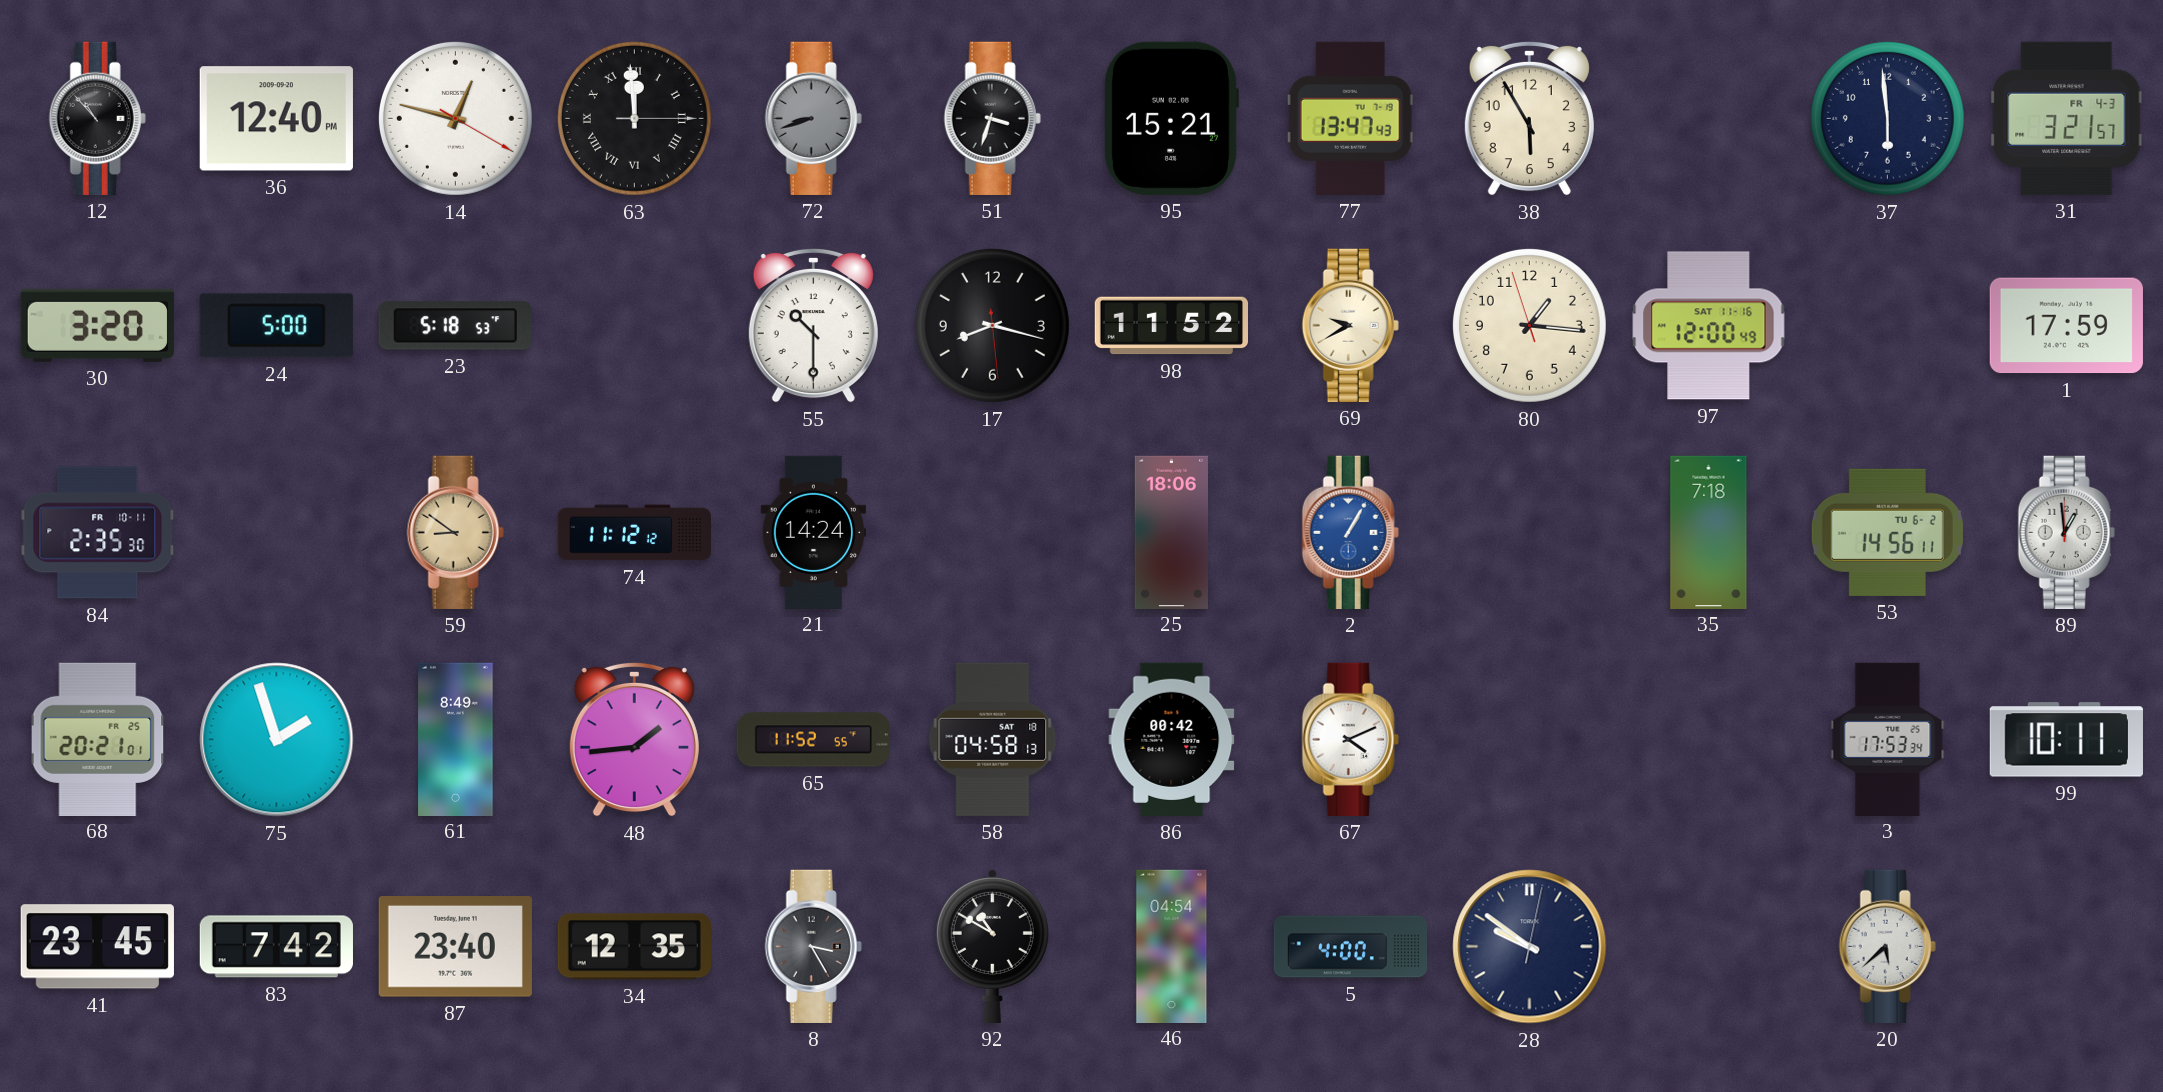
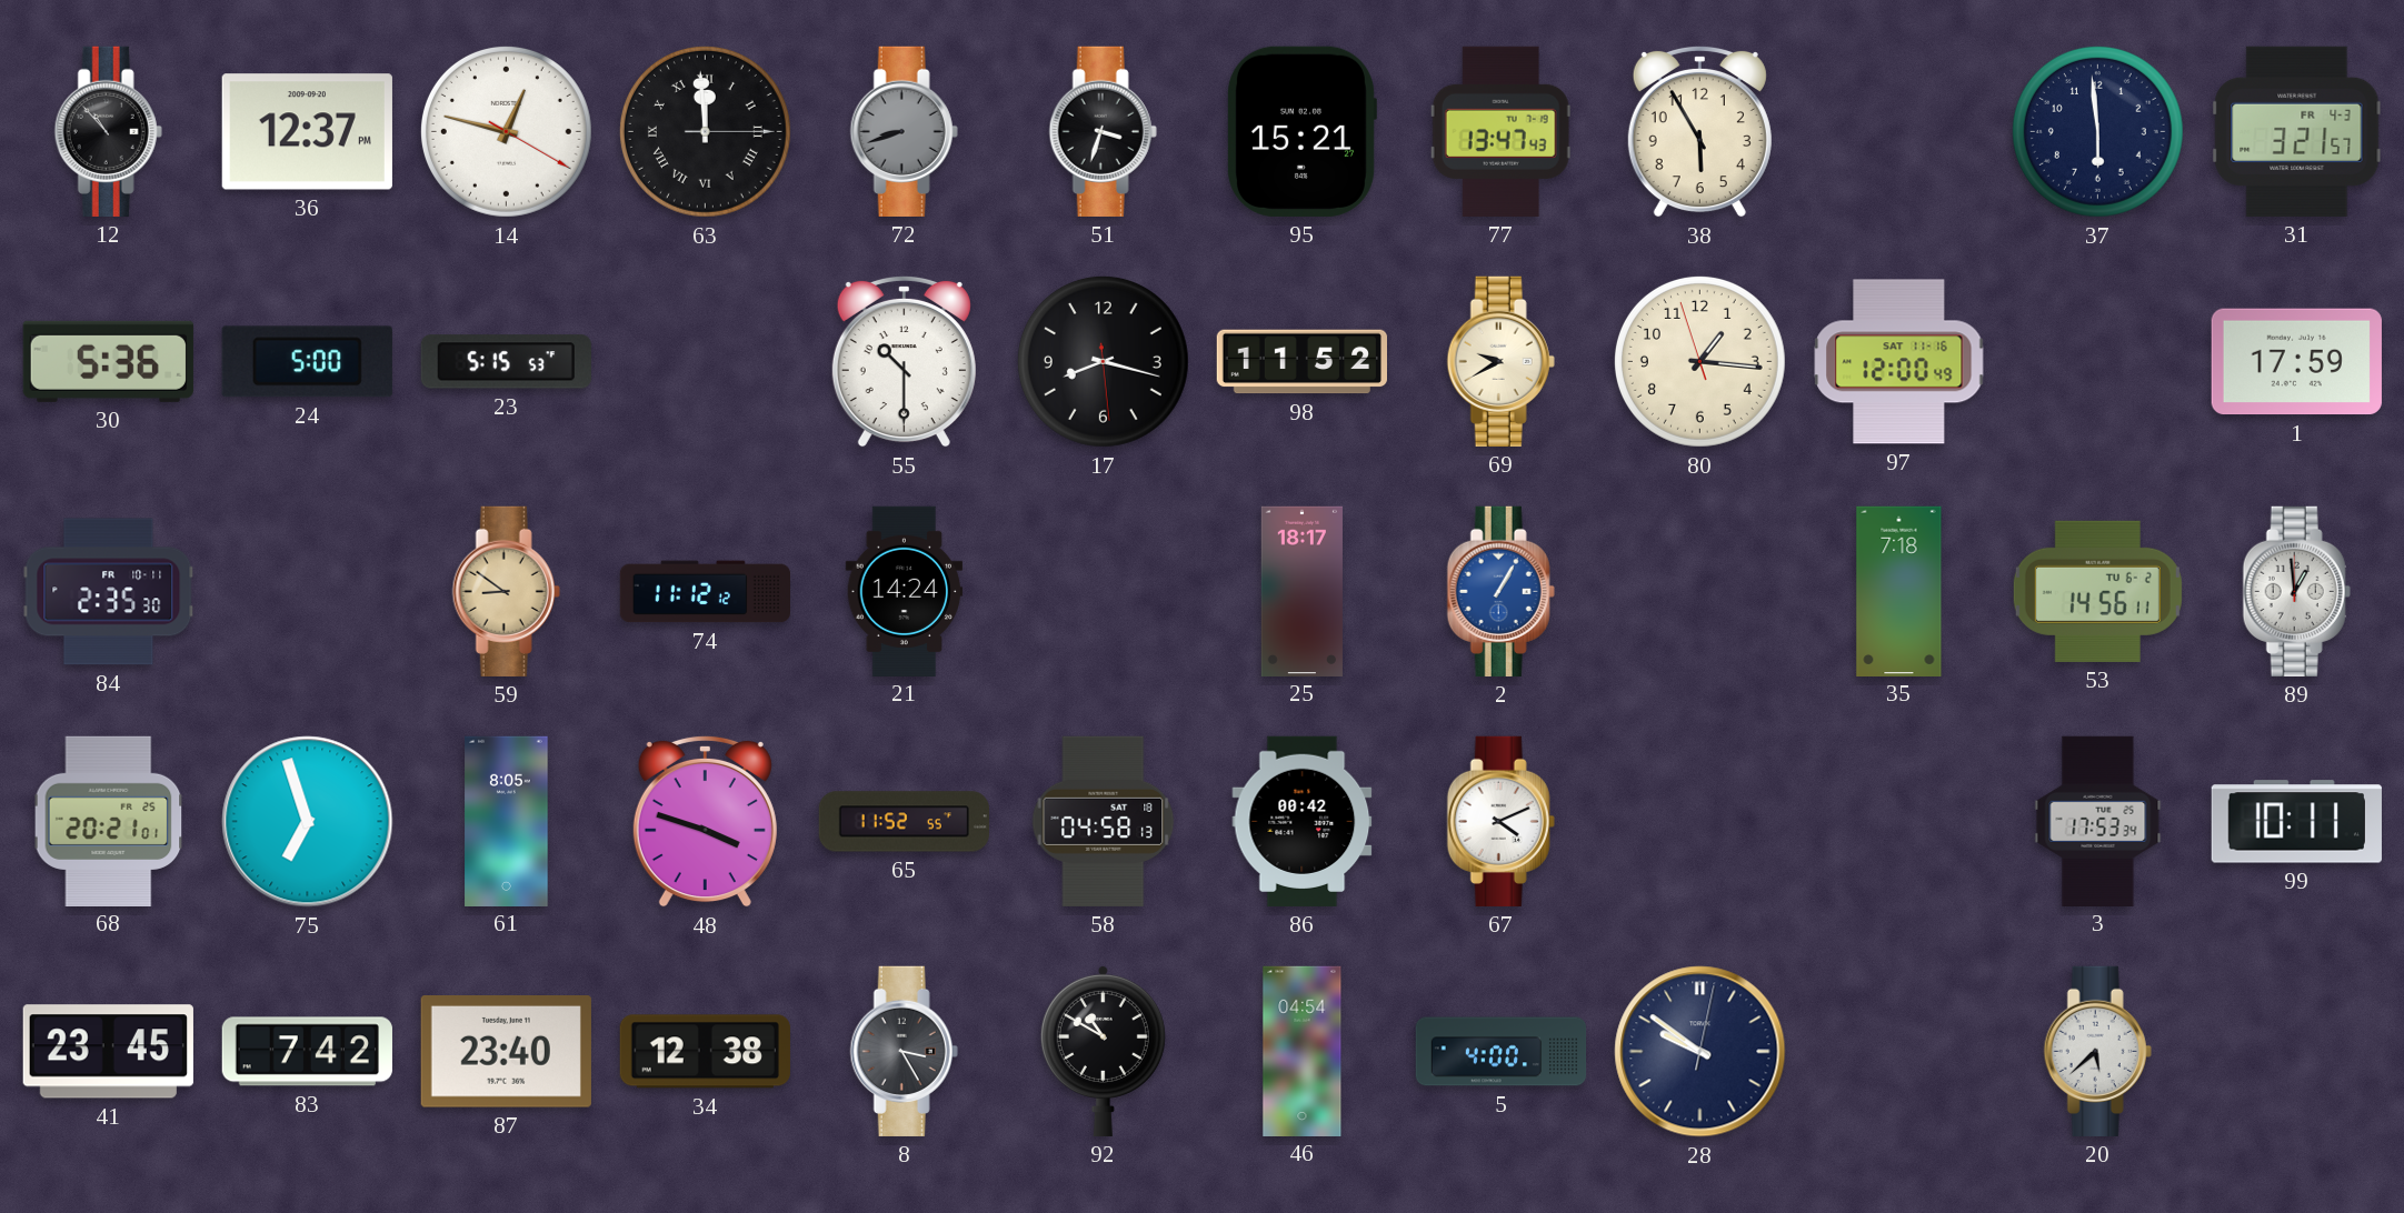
36: 12:40 -> 12:37 (307, 132)
30: 3:20 -> 5:36 (108, 361)
23: 5:18 -> 5:15 (506, 362)
25: 18:06 -> 18:17 (1301, 591)
75: 1:57 -> 6:57 (308, 822)
61: 8:49 -> 8:05 (507, 821)
48: 1:44 -> 3:48 (705, 821)
34: 12:35 -> 12:38 (705, 1052)
